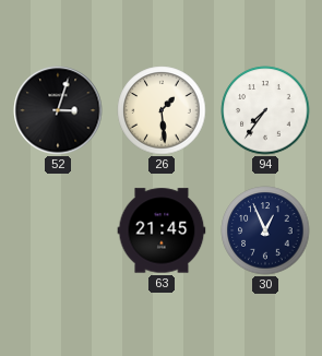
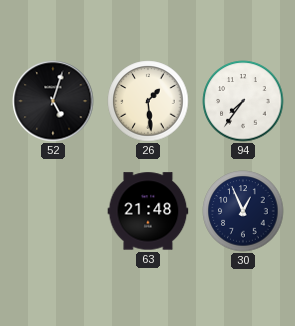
52: 3:03 -> 5:03 (53, 101)
63: 21:45 -> 21:48 (148, 211)
